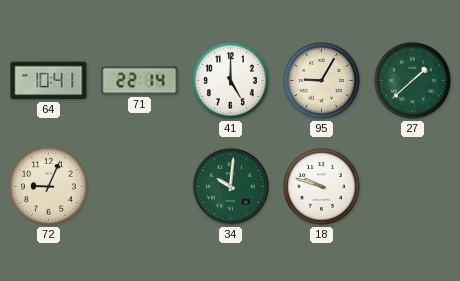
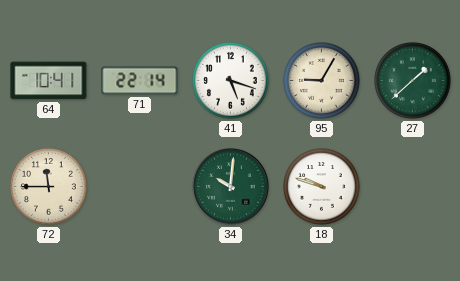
41: 5:00 -> 5:18 (231, 81)
72: 9:04 -> 11:45 (49, 187)
